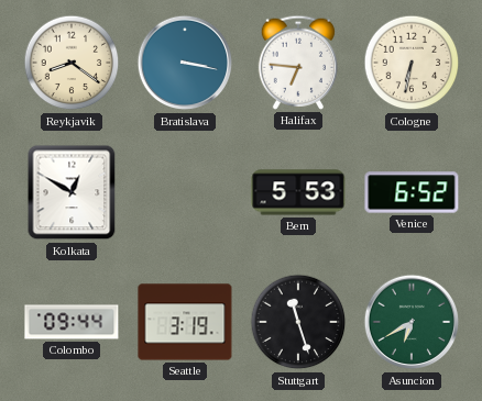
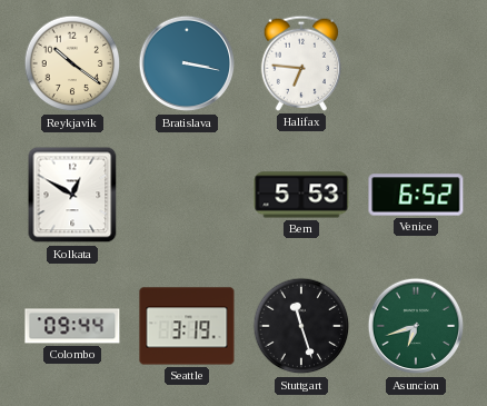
Reykjavik: 8:21 -> 10:21 (72, 63)
Cologne: 6:32 -> none (412, 63)
Asuncion: 6:40 -> 6:42 (416, 326)
